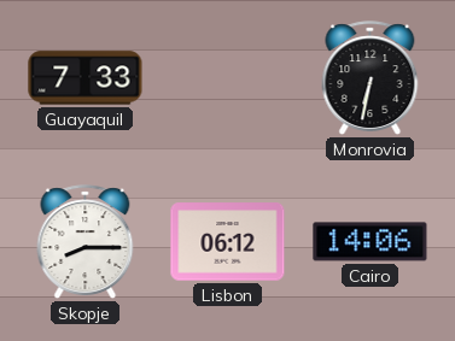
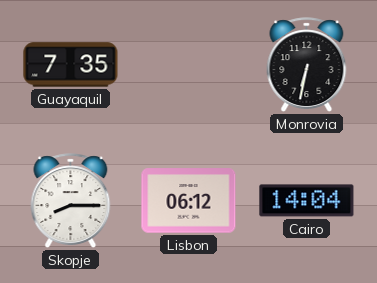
Guayaquil: 7:33 -> 7:35 (71, 65)
Cairo: 14:06 -> 14:04 (307, 201)
